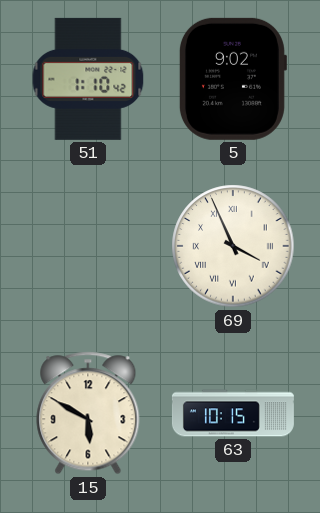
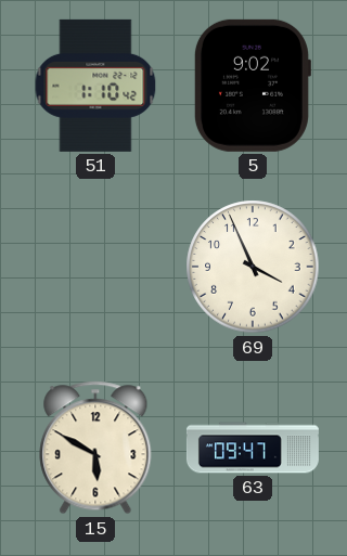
69 numerals: Roman -> Arabic (253, 267)
63: 10:15 -> 09:47 (253, 448)
